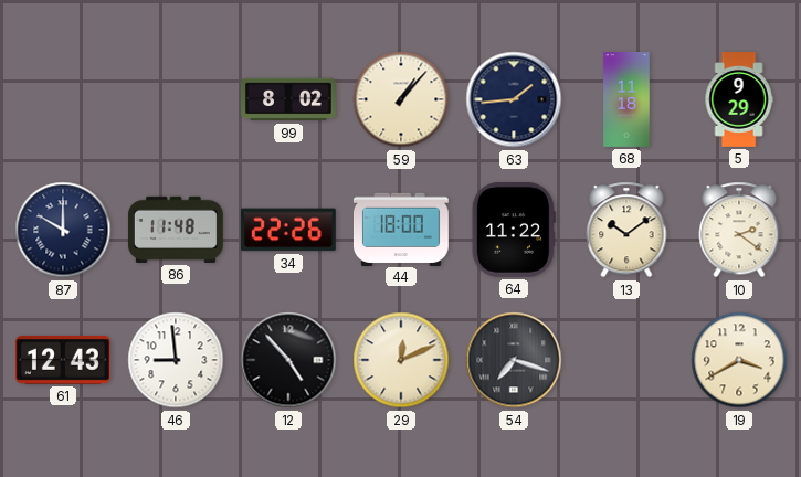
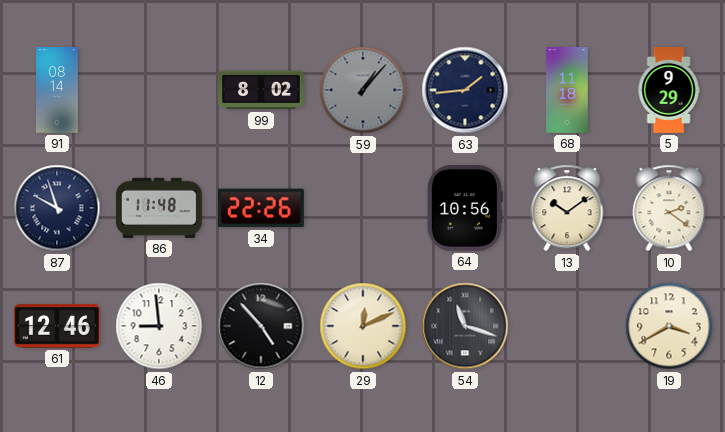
91: none -> 08:14 (58, 91)
59 dial: cream -> grey (363, 90)
87: 10:00 -> 9:57 (57, 208)
44: 18:00 -> none (401, 229)
64: 11:22 -> 10:56 (465, 208)
61: 12:43 -> 12:46 (57, 326)
54: 7:18 -> 11:18 (465, 326)
